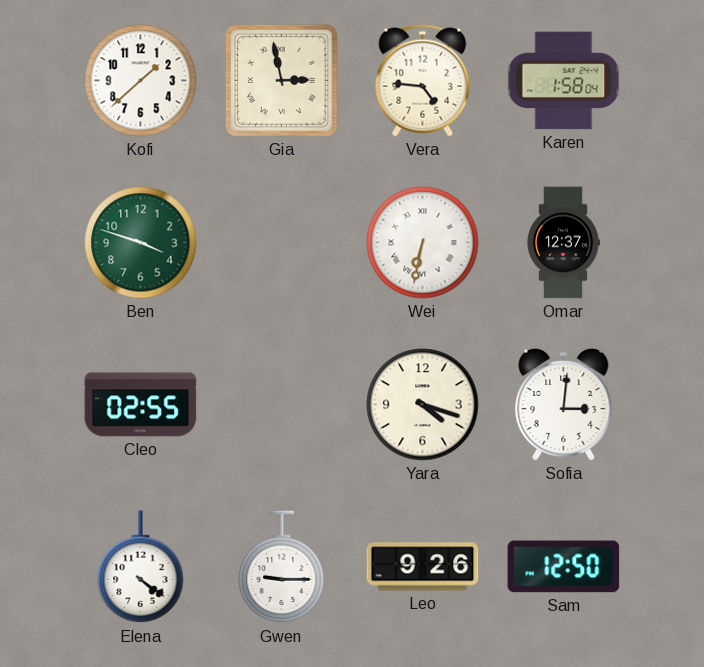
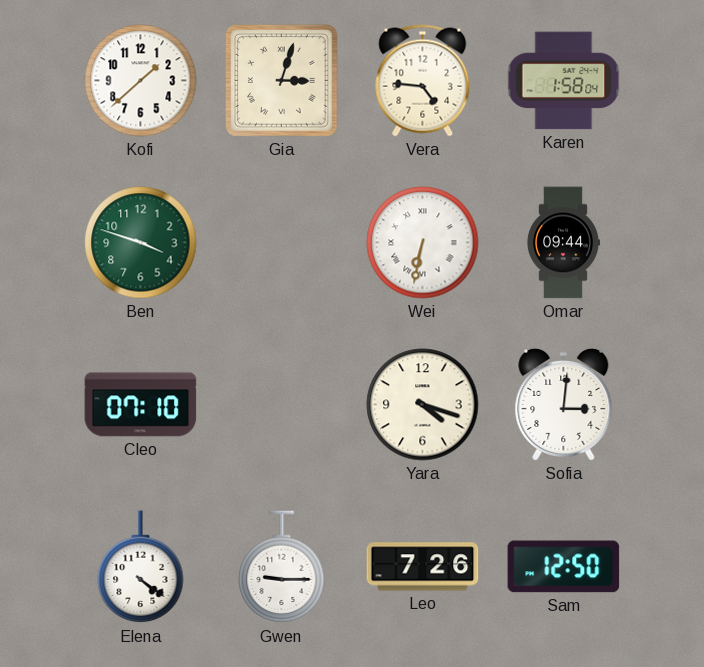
Gia: 2:58 -> 3:03 (281, 80)
Omar: 12:37 -> 09:44 (563, 243)
Cleo: 02:55 -> 07:10 (141, 405)
Leo: 9:26 -> 7:26 (423, 567)
